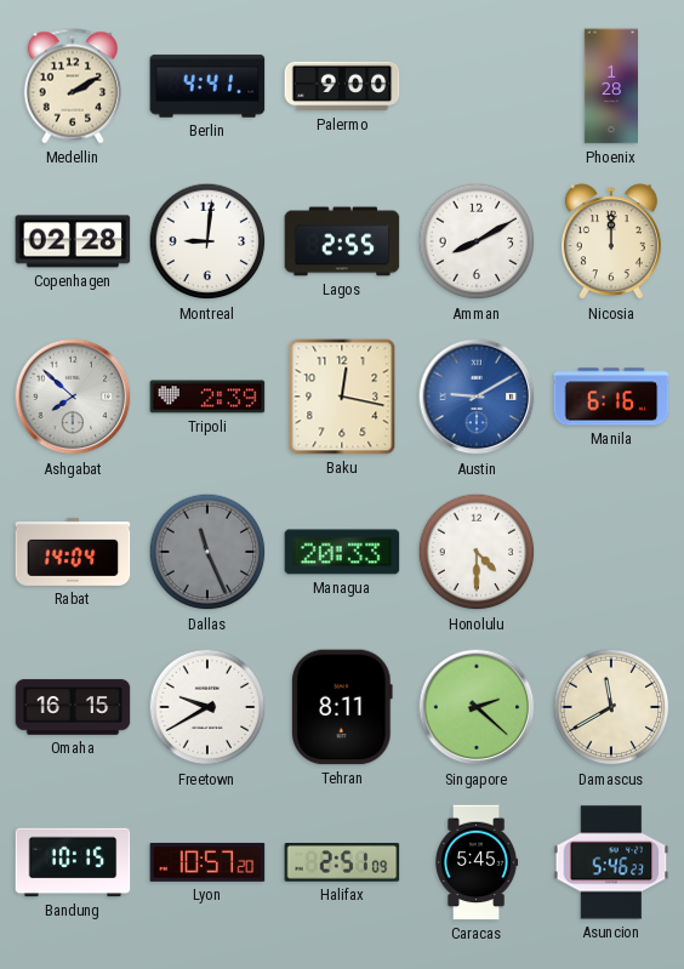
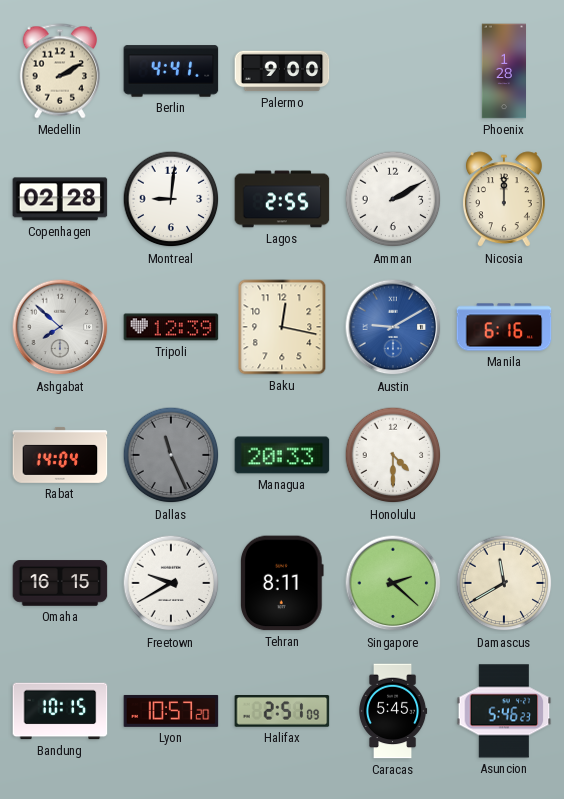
Amman: 8:10 -> 2:10 (393, 199)
Tripoli: 2:39 -> 12:39 (171, 327)
